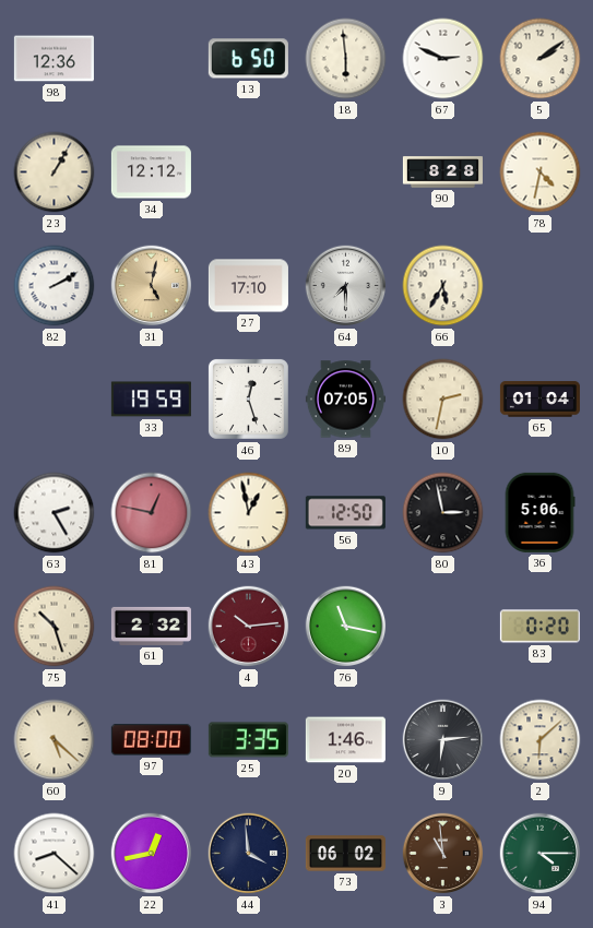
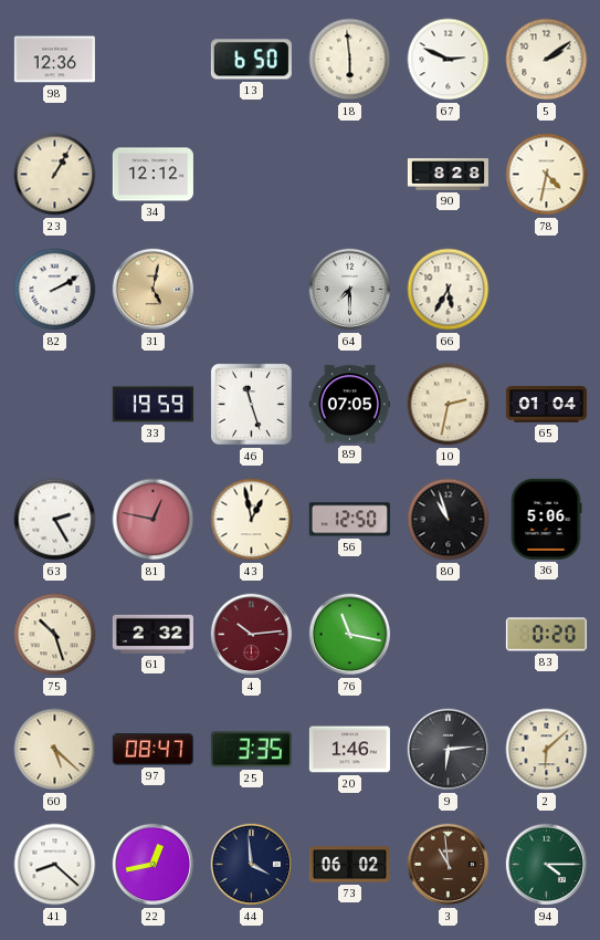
27: 17:10 -> none (248, 286)
46: 12:27 -> 11:27 (251, 404)
80: 2:58 -> 10:57 (449, 520)
97: 08:00 -> 08:47 (152, 750)
